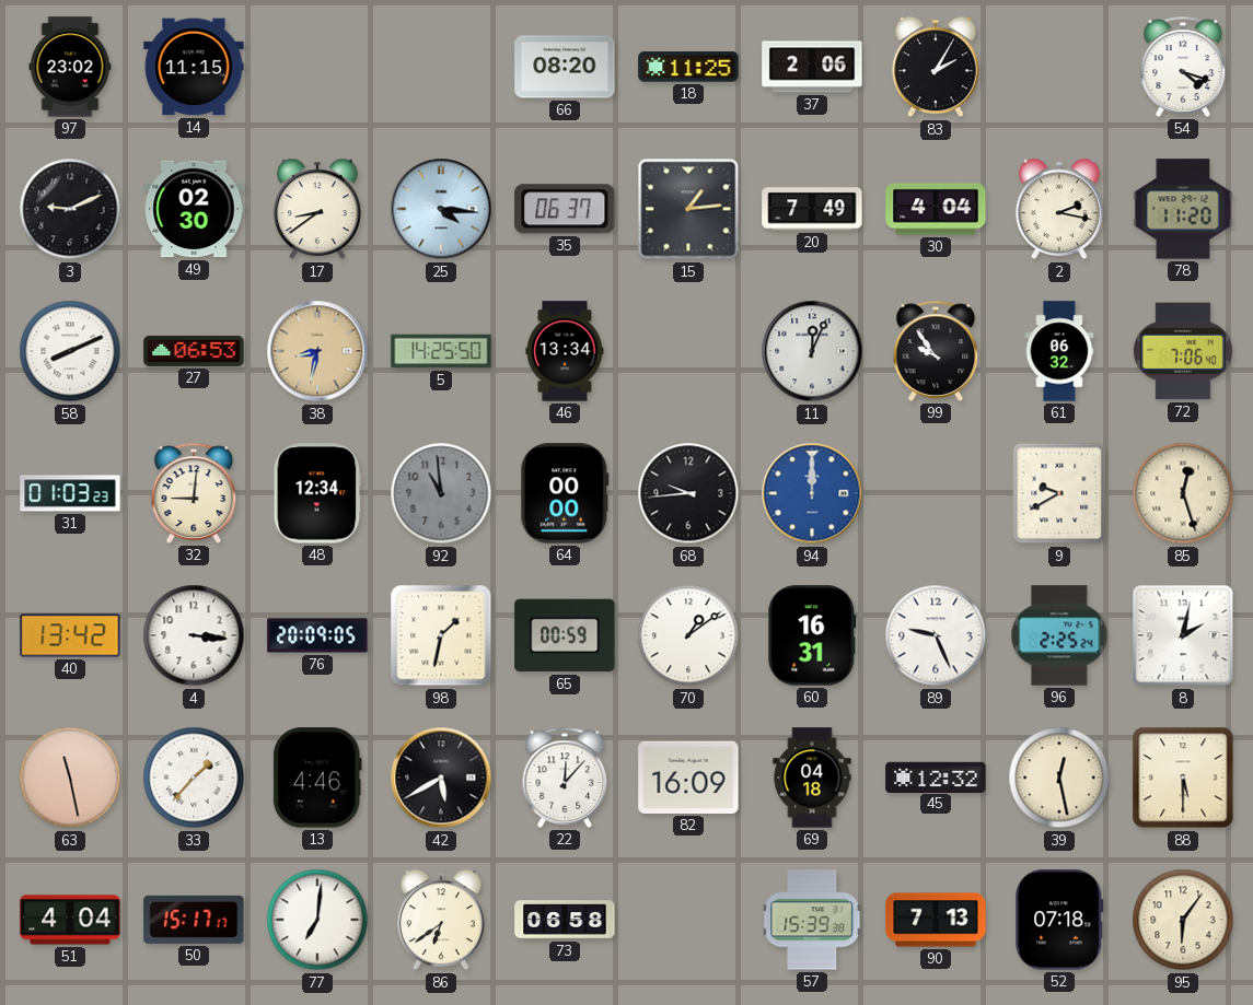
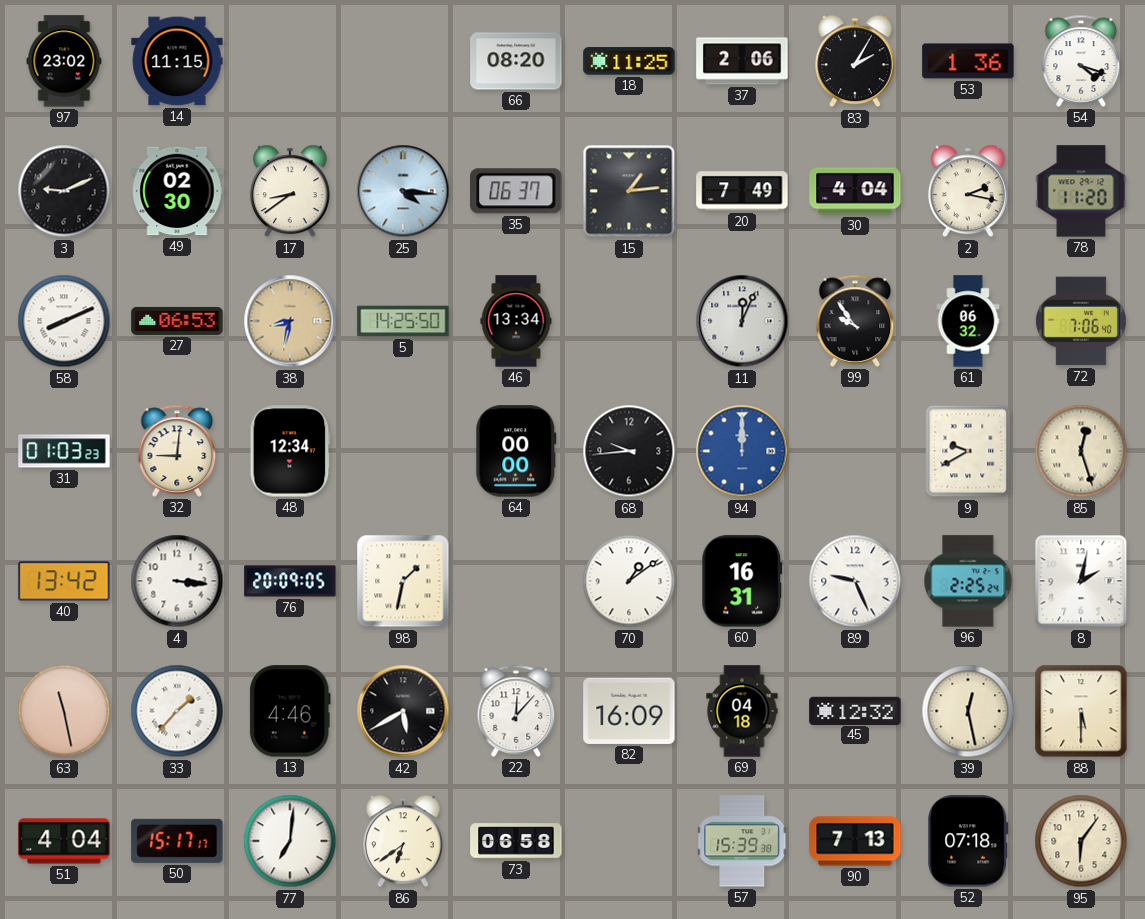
53: none -> 1:36 (968, 61)
92: 10:59 -> none (441, 493)
65: 00:59 -> none (565, 635)
